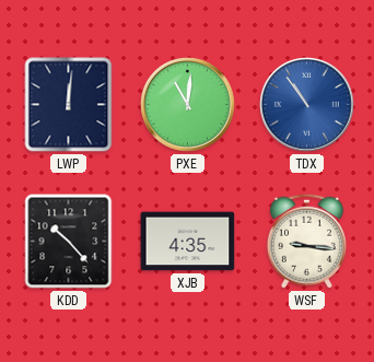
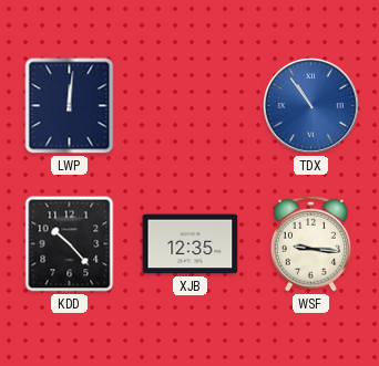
PXE: 11:01 -> none (188, 105)
XJB: 4:35 -> 12:35 (191, 244)
